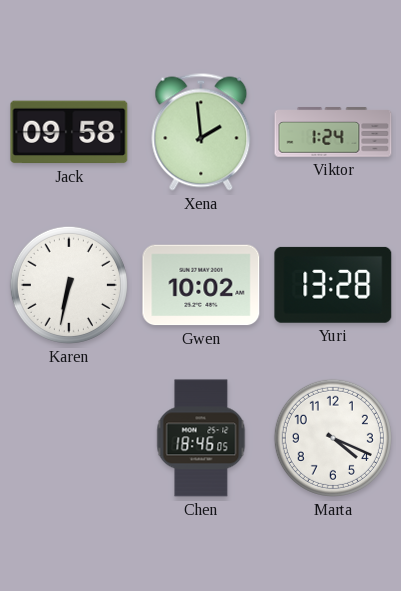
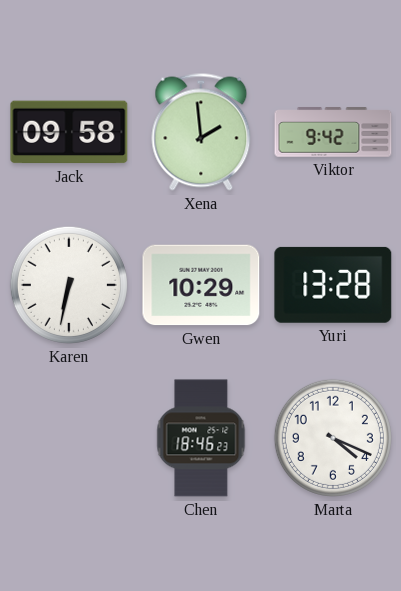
Viktor: 1:24 -> 9:42 (333, 132)
Gwen: 10:02 -> 10:29 (201, 285)
Chen: 18:46:05 -> 18:46:23 (201, 438)
